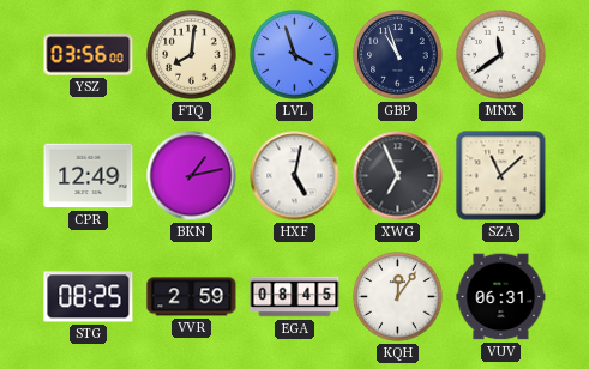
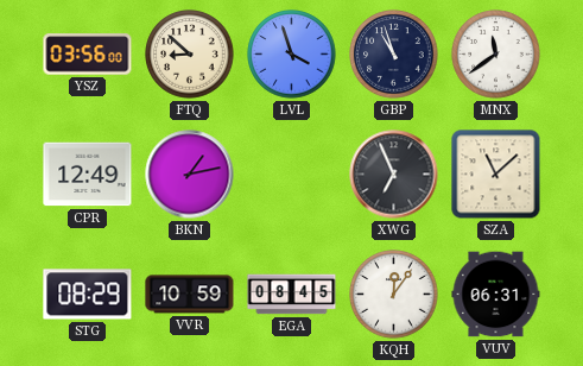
FTQ: 8:01 -> 8:52 (190, 55)
HXF: 5:02 -> none (295, 176)
STG: 08:25 -> 08:29 (88, 295)
VVR: 2:59 -> 10:59 (190, 295)
